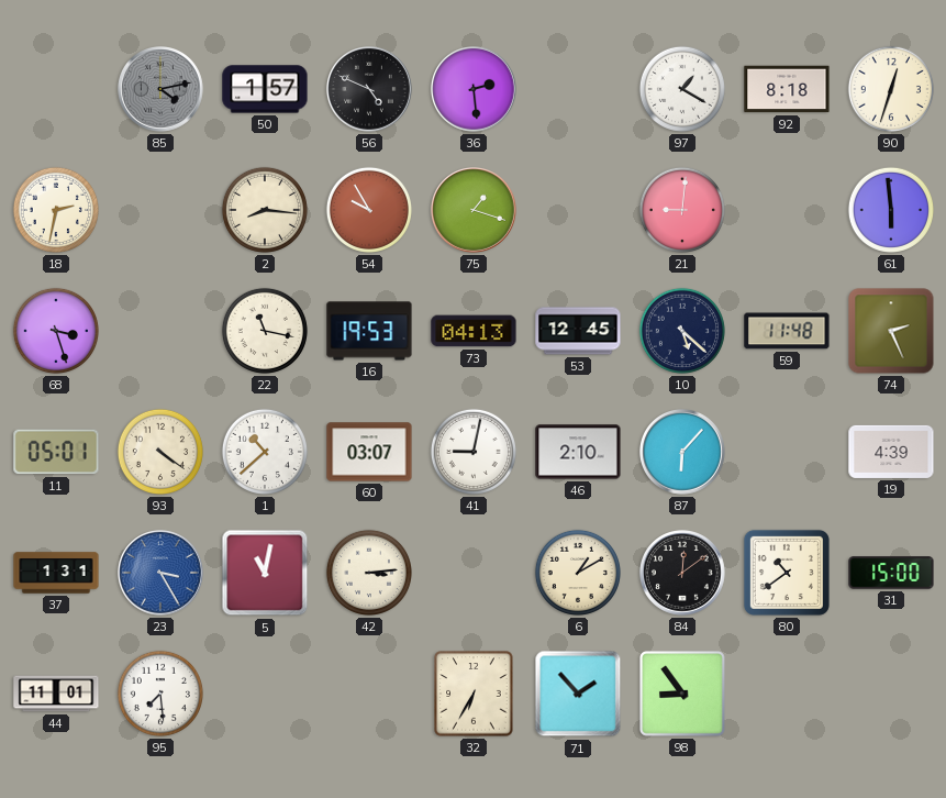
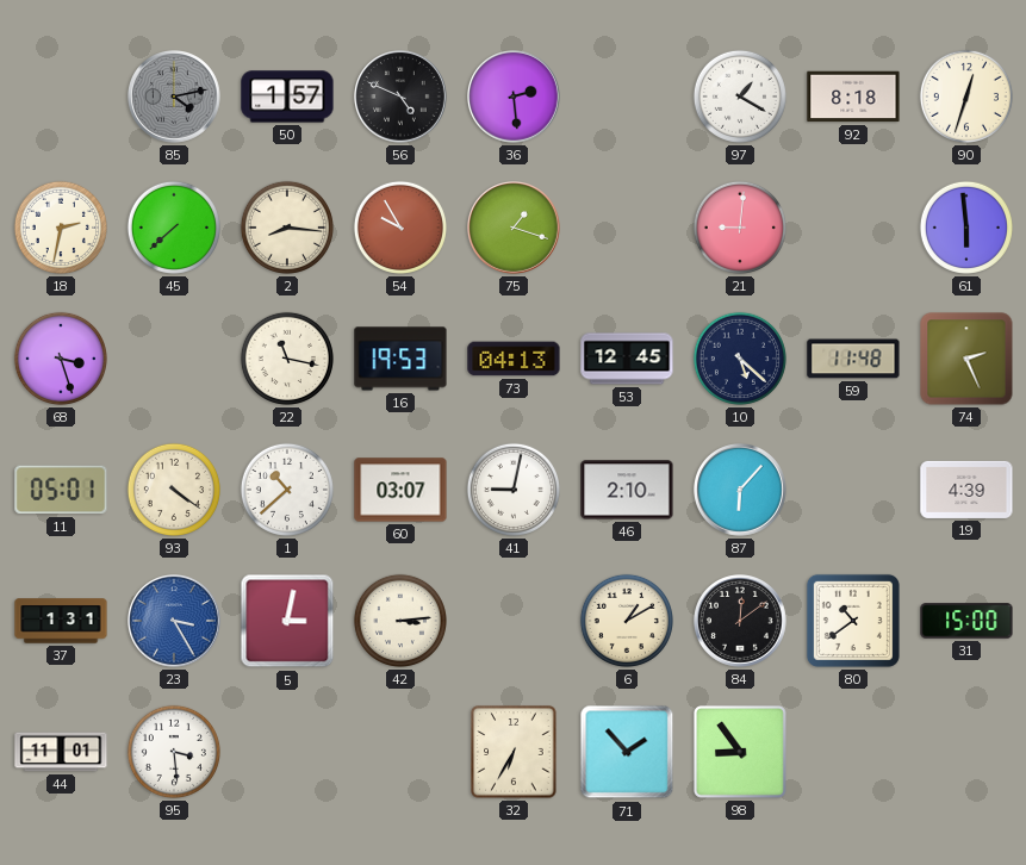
45: none -> 7:38 (174, 228)
5: 11:02 -> 3:02 (287, 621)
95: 7:29 -> 3:29 (174, 752)
